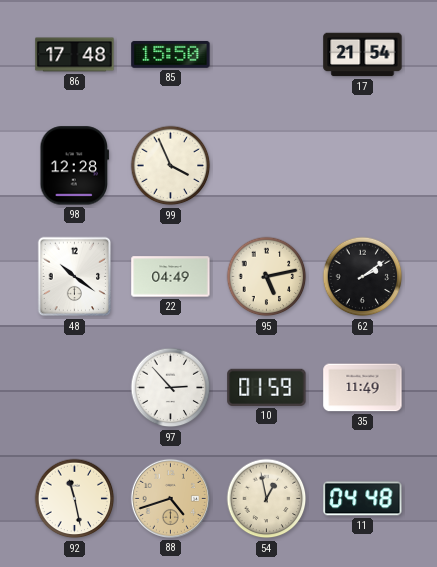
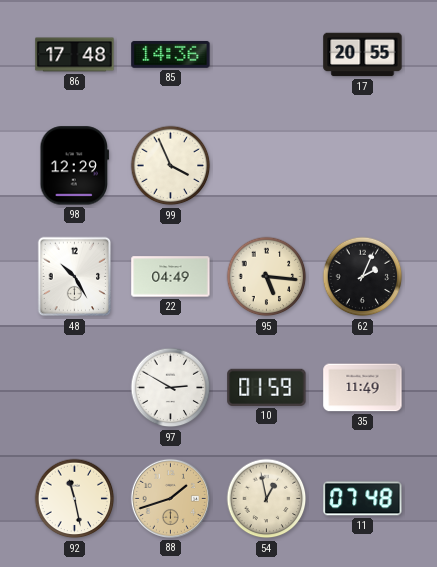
85: 15:50 -> 14:36 (171, 54)
17: 21:54 -> 20:55 (363, 55)
98: 12:28 -> 12:29 (75, 166)
48: 10:21 -> 10:25 (75, 277)
95: 5:13 -> 5:16 (267, 277)
62: 2:09 -> 2:04 (363, 277)
97: 2:53 -> 2:50 (171, 388)
88: 4:42 -> 1:42 (170, 498)
11: 04:48 -> 07:48 (363, 499)
